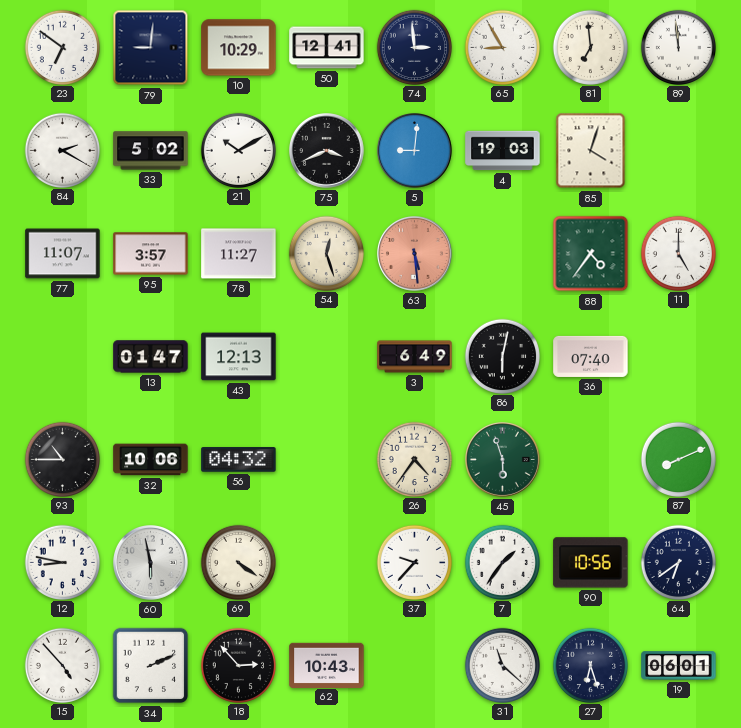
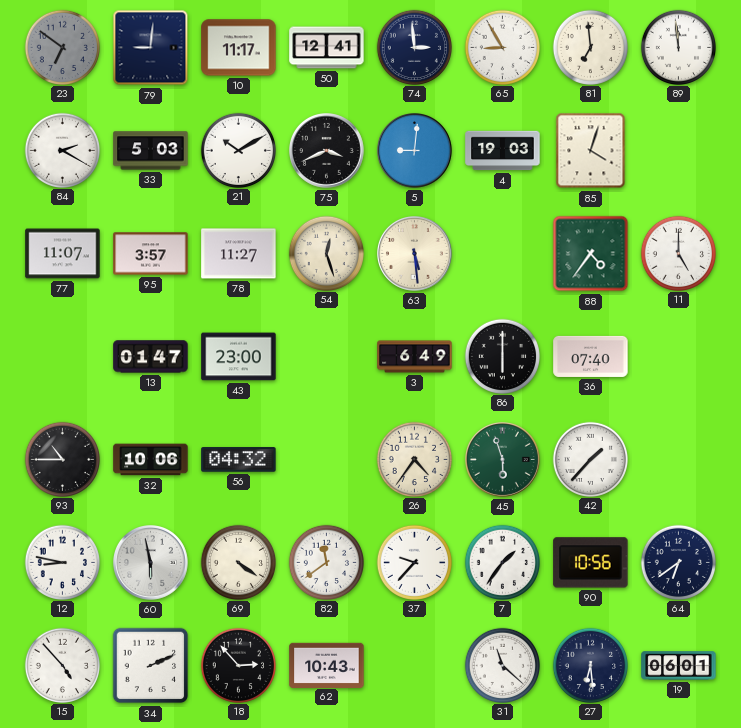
23 dial: white -> grey (62, 47)
10: 10:29 -> 11:17 (239, 48)
33: 5:02 -> 5:03 (151, 151)
63 dial: salmon -> cream (415, 254)
43: 12:13 -> 23:00 (239, 357)
86: 6:02 -> 6:00 (502, 356)
42: none -> 1:37 (590, 459)
87: 8:11 -> none (678, 459)
82: none -> 11:39 (326, 562)
27: 6:27 -> 6:29 (590, 665)
